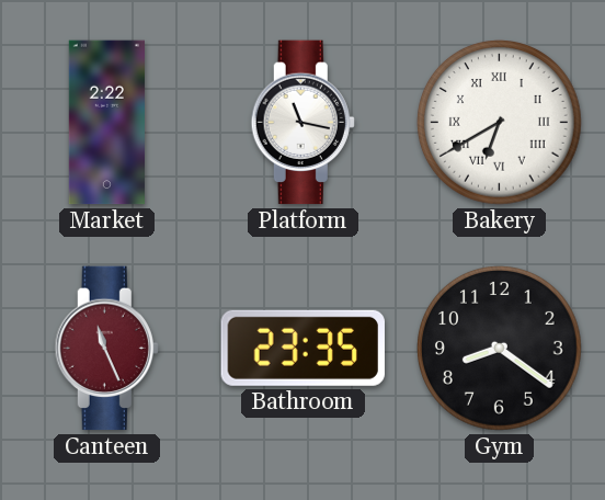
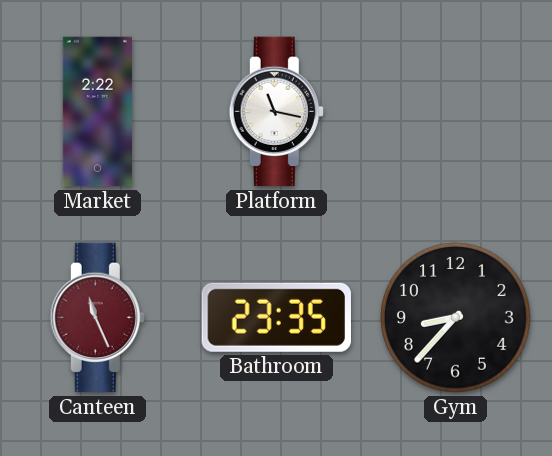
Bakery: 6:40 -> none (500, 123)
Gym: 8:21 -> 8:37 (456, 318)
